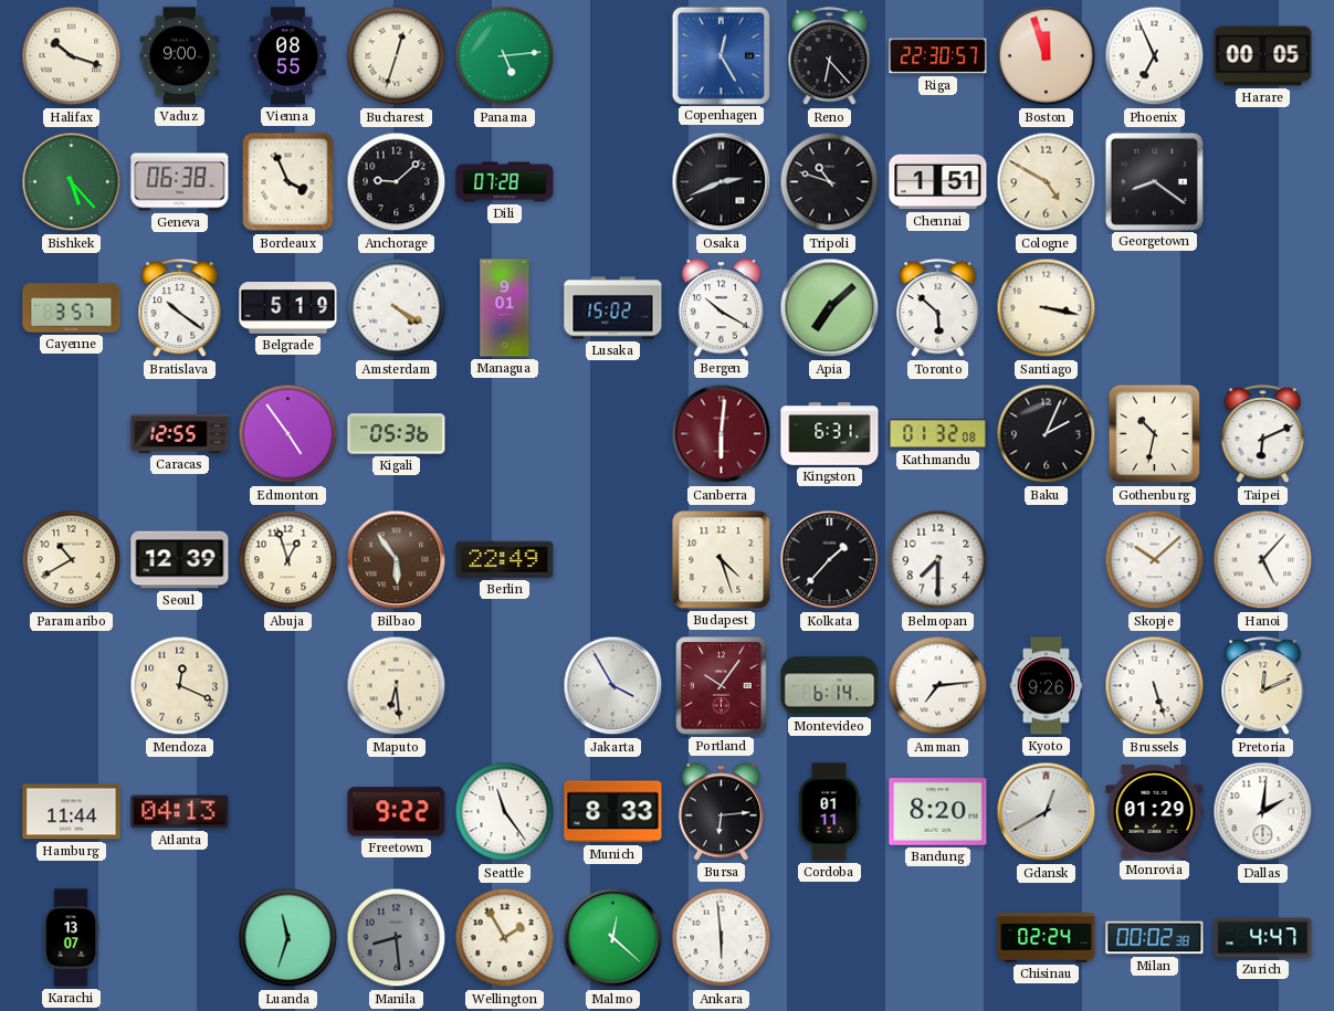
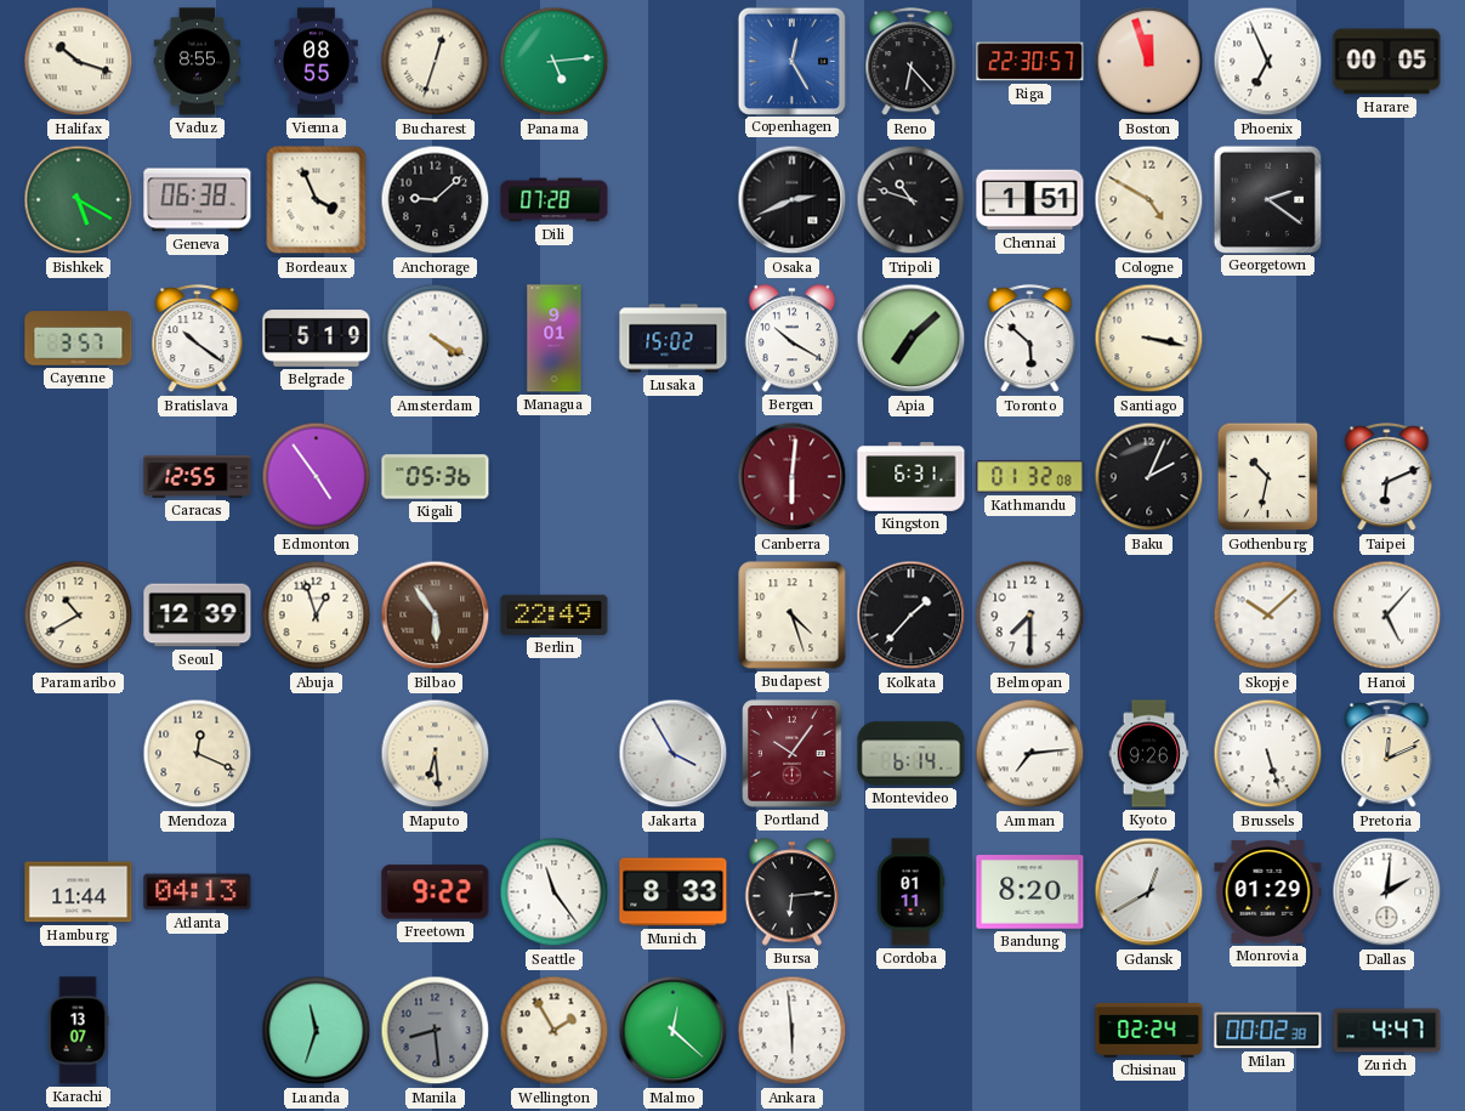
Vaduz: 9:00 -> 8:55 (198, 62)
Bishkek: 5:23 -> 5:20 (79, 200)
Georgetown: 8:21 -> 2:21 (1268, 199)
